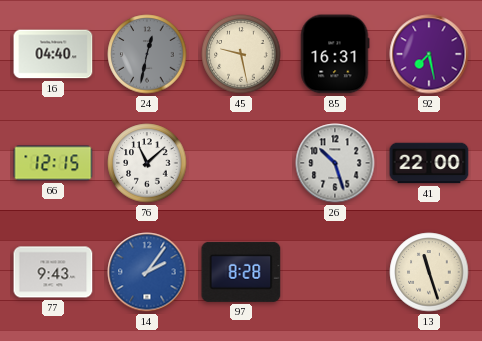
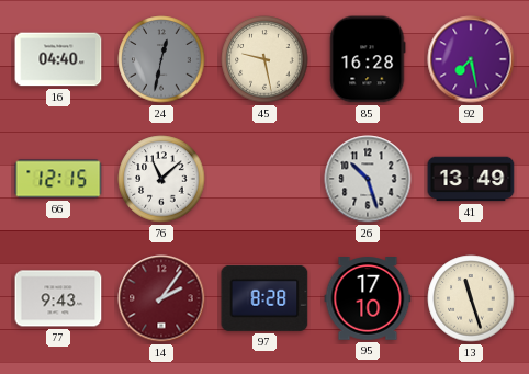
85: 16:31 -> 16:28 (368, 59)
41: 22:00 -> 13:49 (471, 179)
14 dial: blue -> burgundy (161, 298)
95: none -> 17:10 (368, 298)
